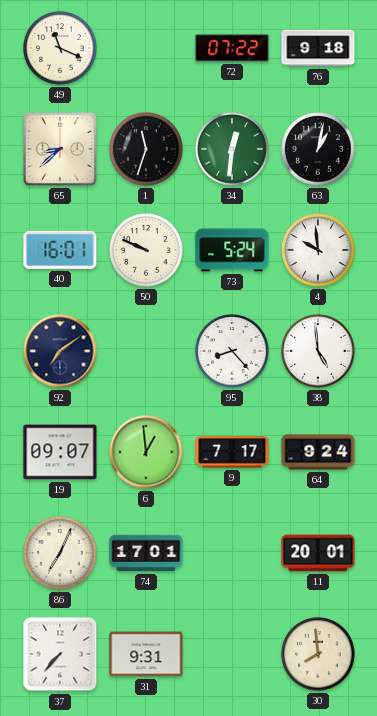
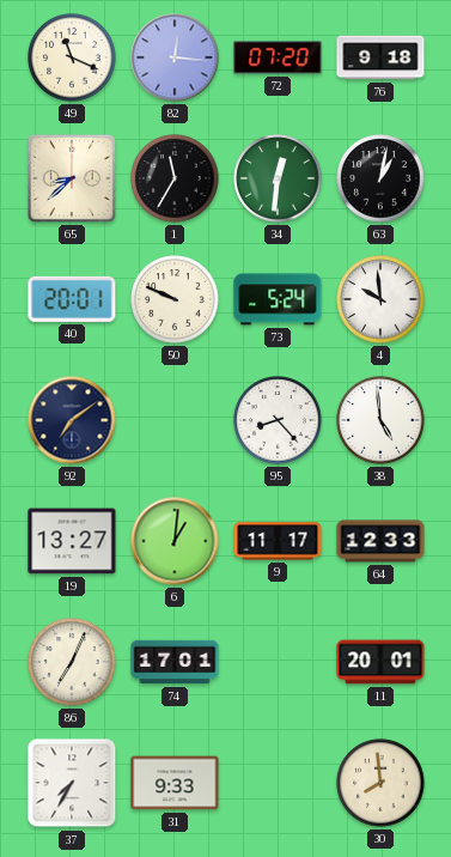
82: none -> 12:16 (175, 57)
72: 07:22 -> 07:20 (278, 57)
1: 11:33 -> 11:35 (175, 178)
40: 16:01 -> 20:01 (72, 299)
19: 09:07 -> 13:27 (72, 541)
6: 12:59 -> 1:01 (175, 541)
9: 7:17 -> 11:17 (278, 541)
64: 9:24 -> 12:33 (380, 541)
37: 7:37 -> 7:35 (72, 783)
31: 9:31 -> 9:33 (175, 783)
